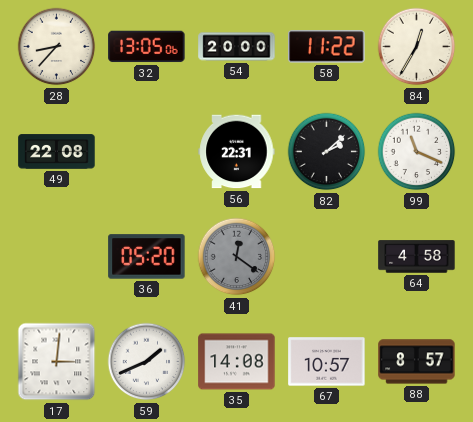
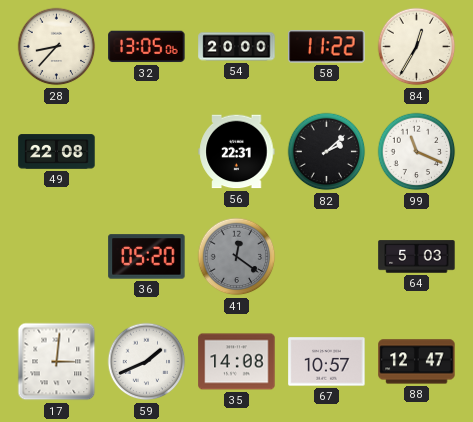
64: 4:58 -> 5:03 (417, 257)
88: 8:57 -> 12:47 (417, 362)
